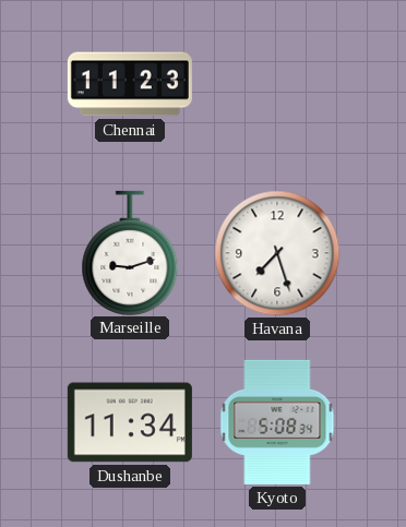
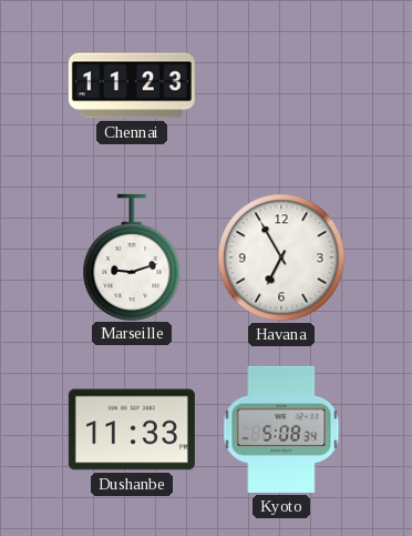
Havana: 7:27 -> 6:55 (281, 257)
Dushanbe: 11:34 -> 11:33 (132, 429)
